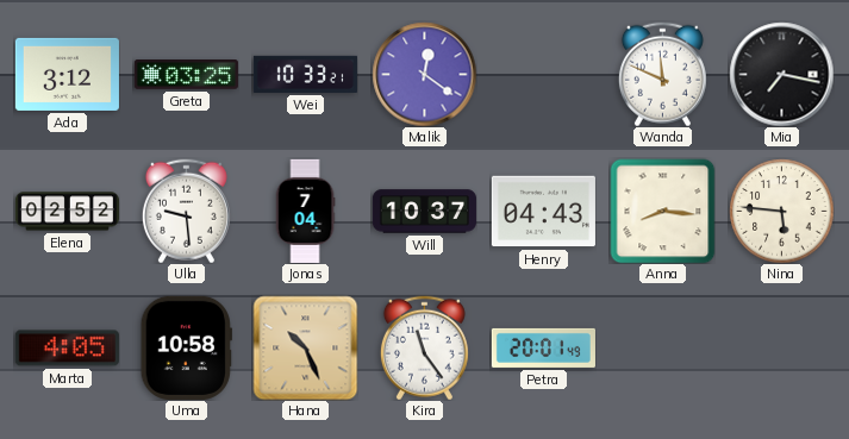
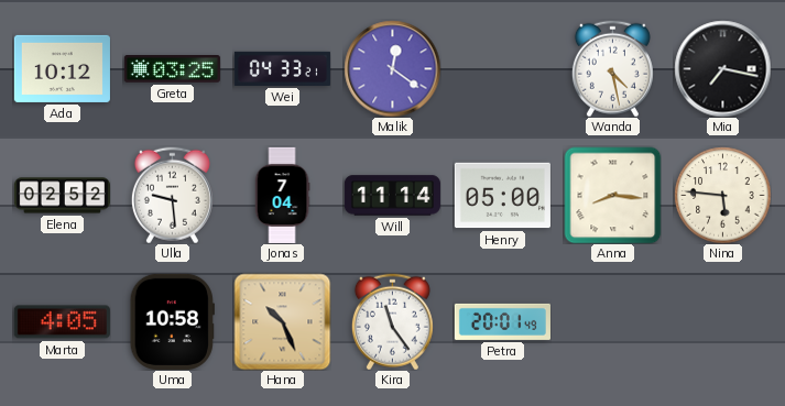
Ada: 3:12 -> 10:12 (62, 68)
Wei: 10:33 -> 04:33 (282, 68)
Wanda: 11:49 -> 4:28 (612, 68)
Will: 10:37 -> 11:14 (392, 196)
Henry: 04:43 -> 05:00 (502, 196)
